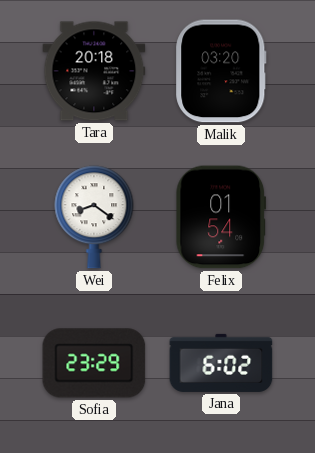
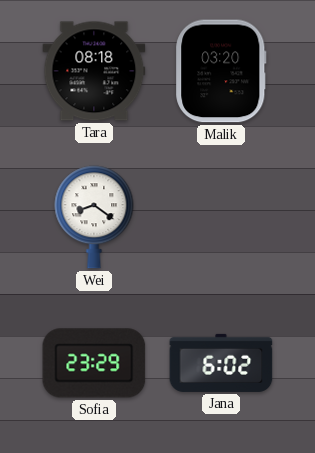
Tara: 20:18 -> 08:18 (94, 71)
Felix: 01:54 -> none (221, 217)
